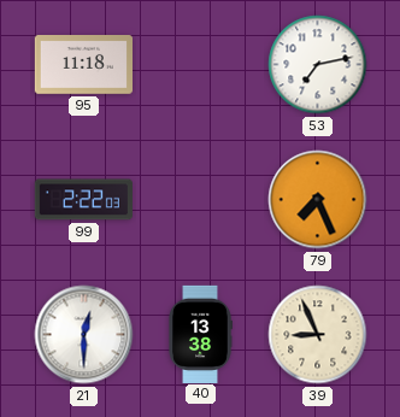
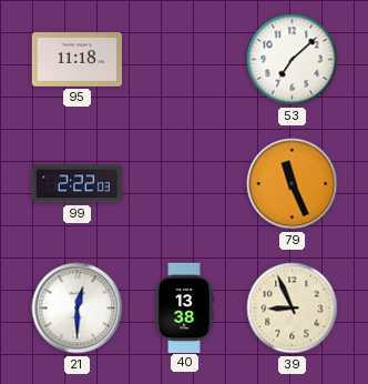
53: 7:13 -> 7:08 (293, 60)
79: 7:26 -> 11:26 (293, 184)
